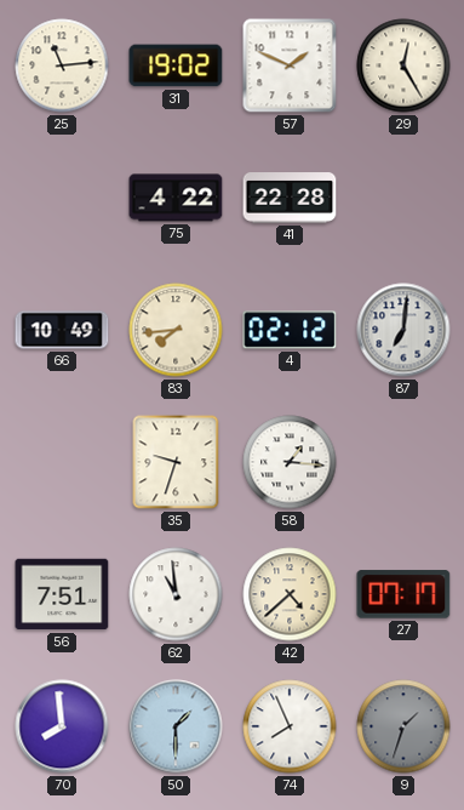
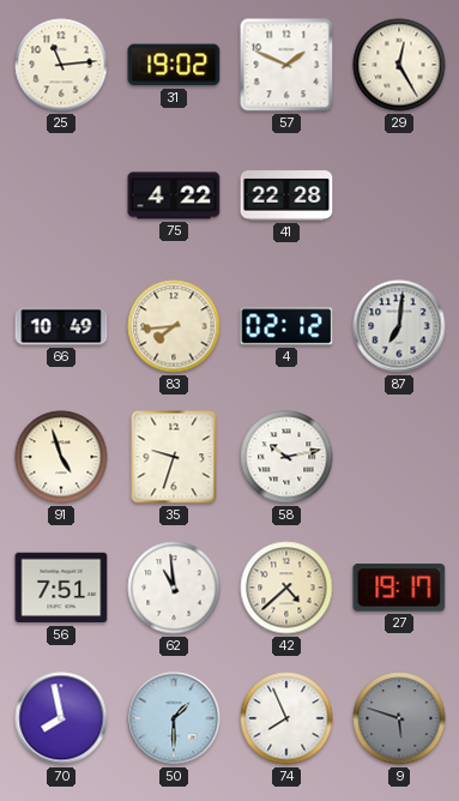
91: none -> 4:57 (61, 457)
58: 1:16 -> 10:13 (286, 457)
27: 07:17 -> 19:17 (399, 588)
70: 7:59 -> 7:58 (61, 718)
9: 1:33 -> 5:48 (399, 718)
